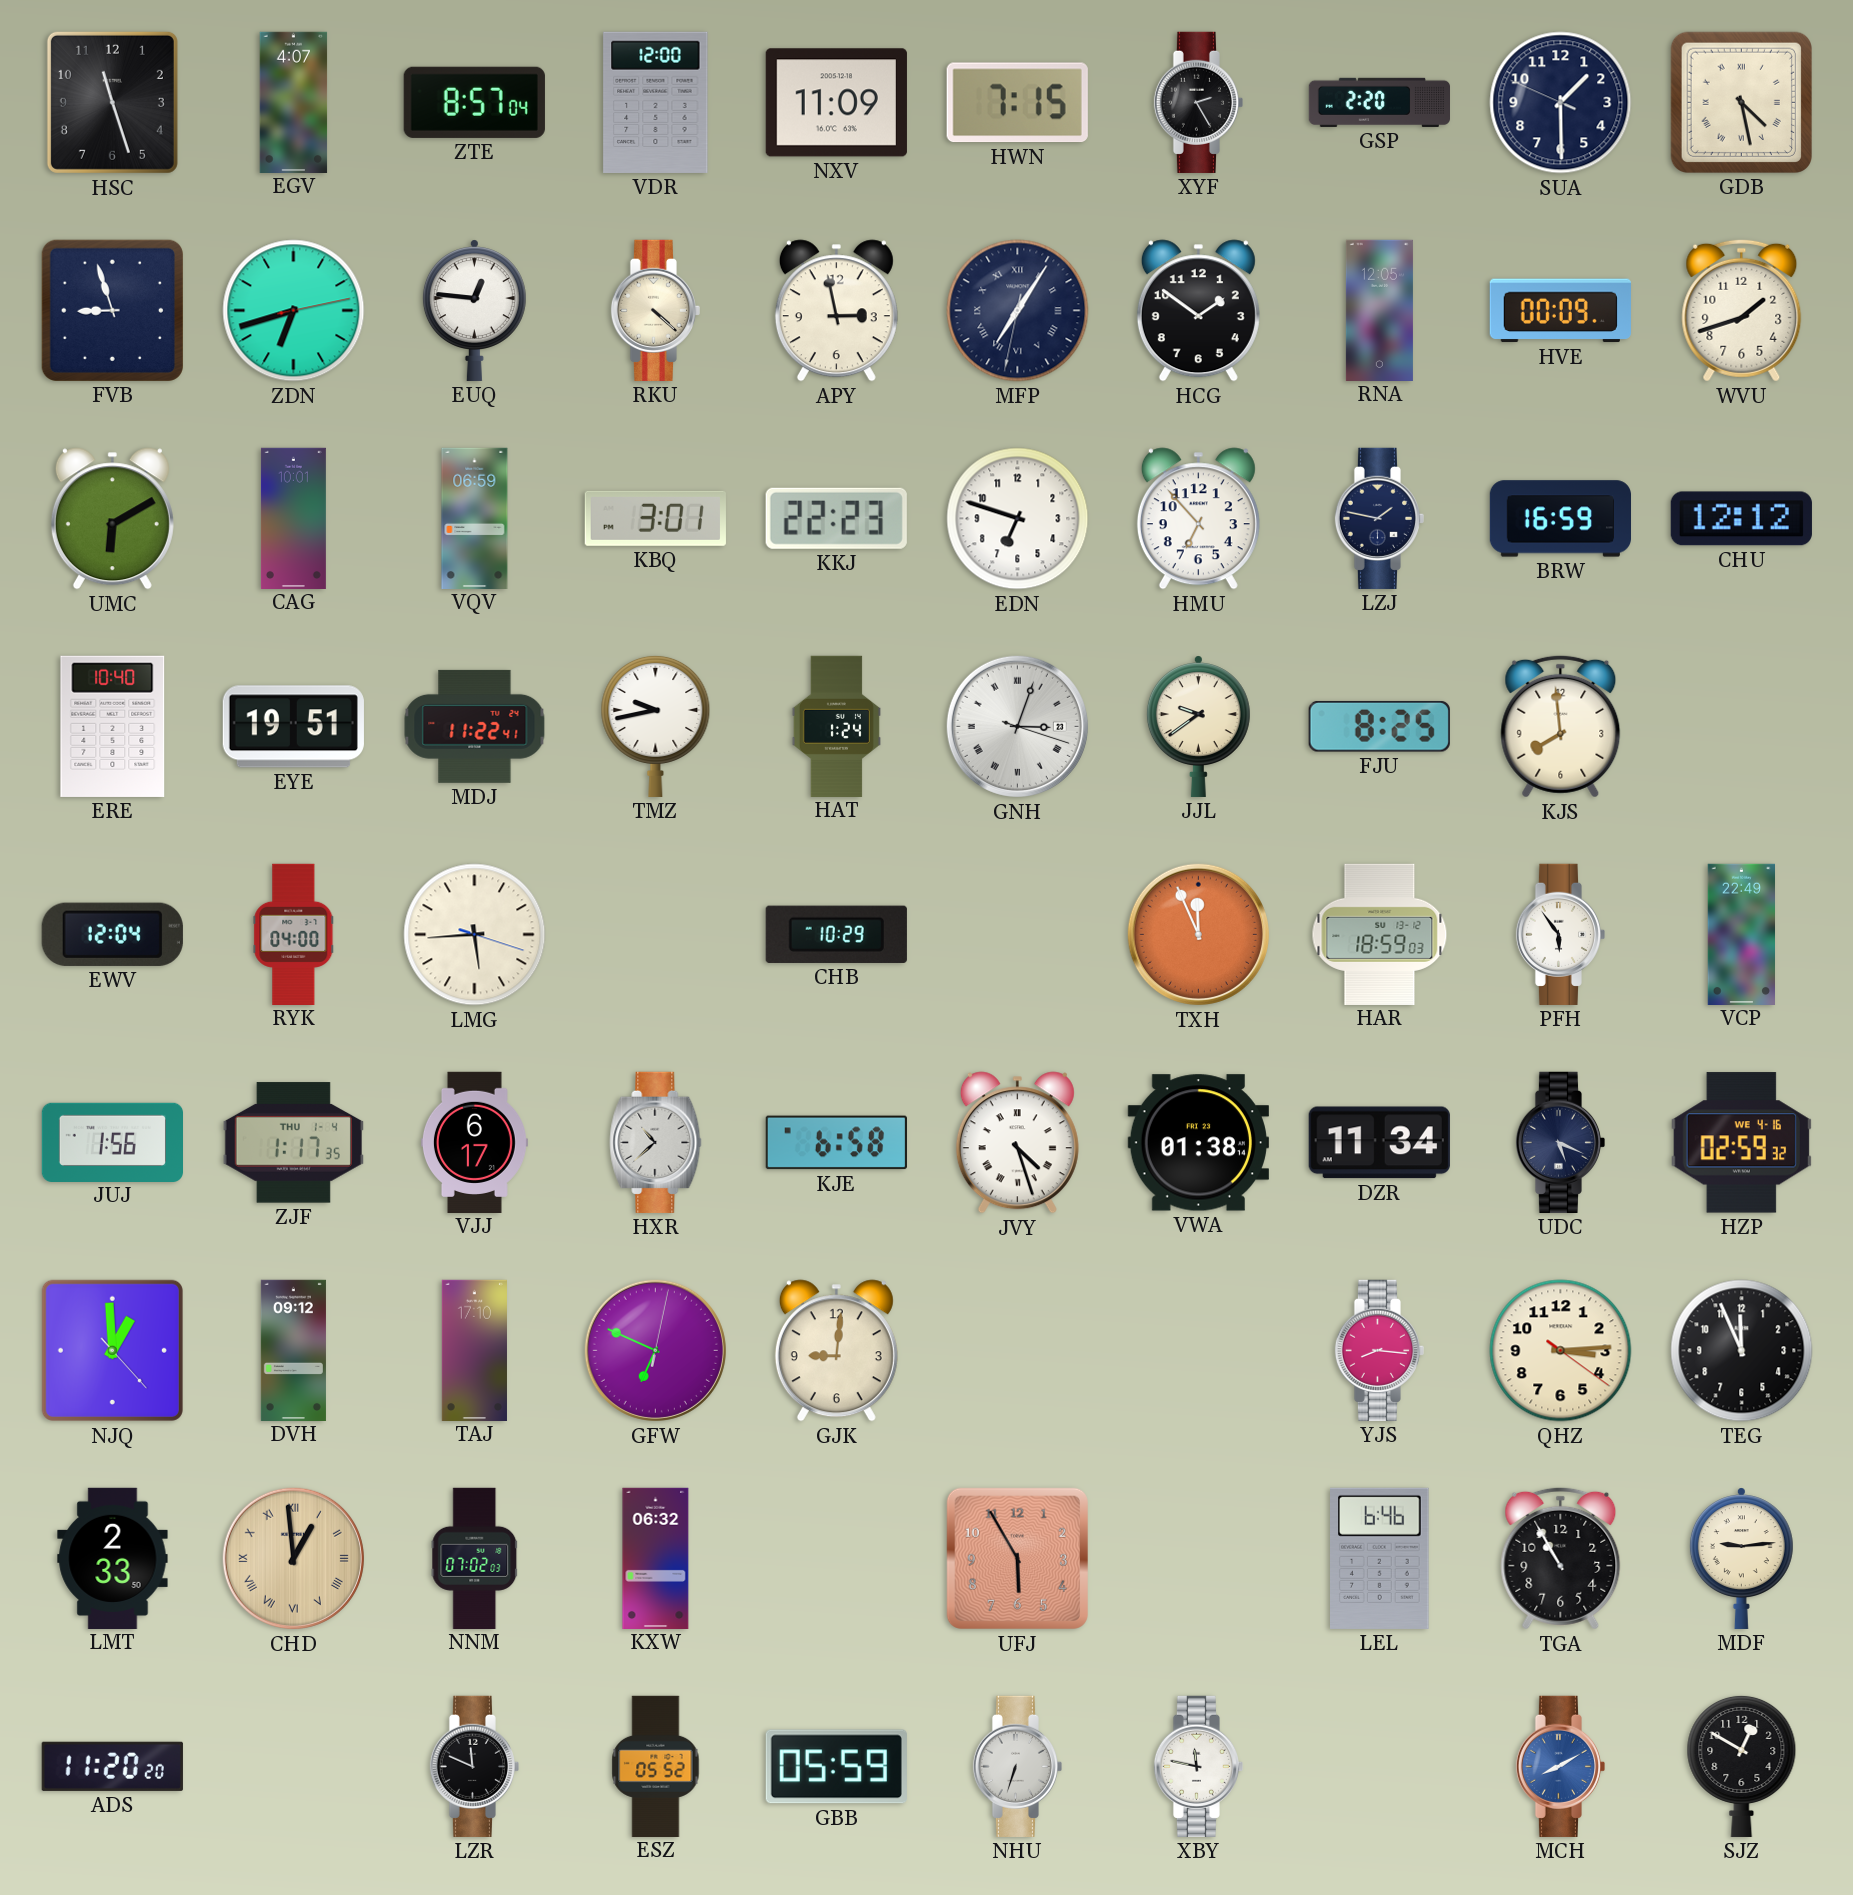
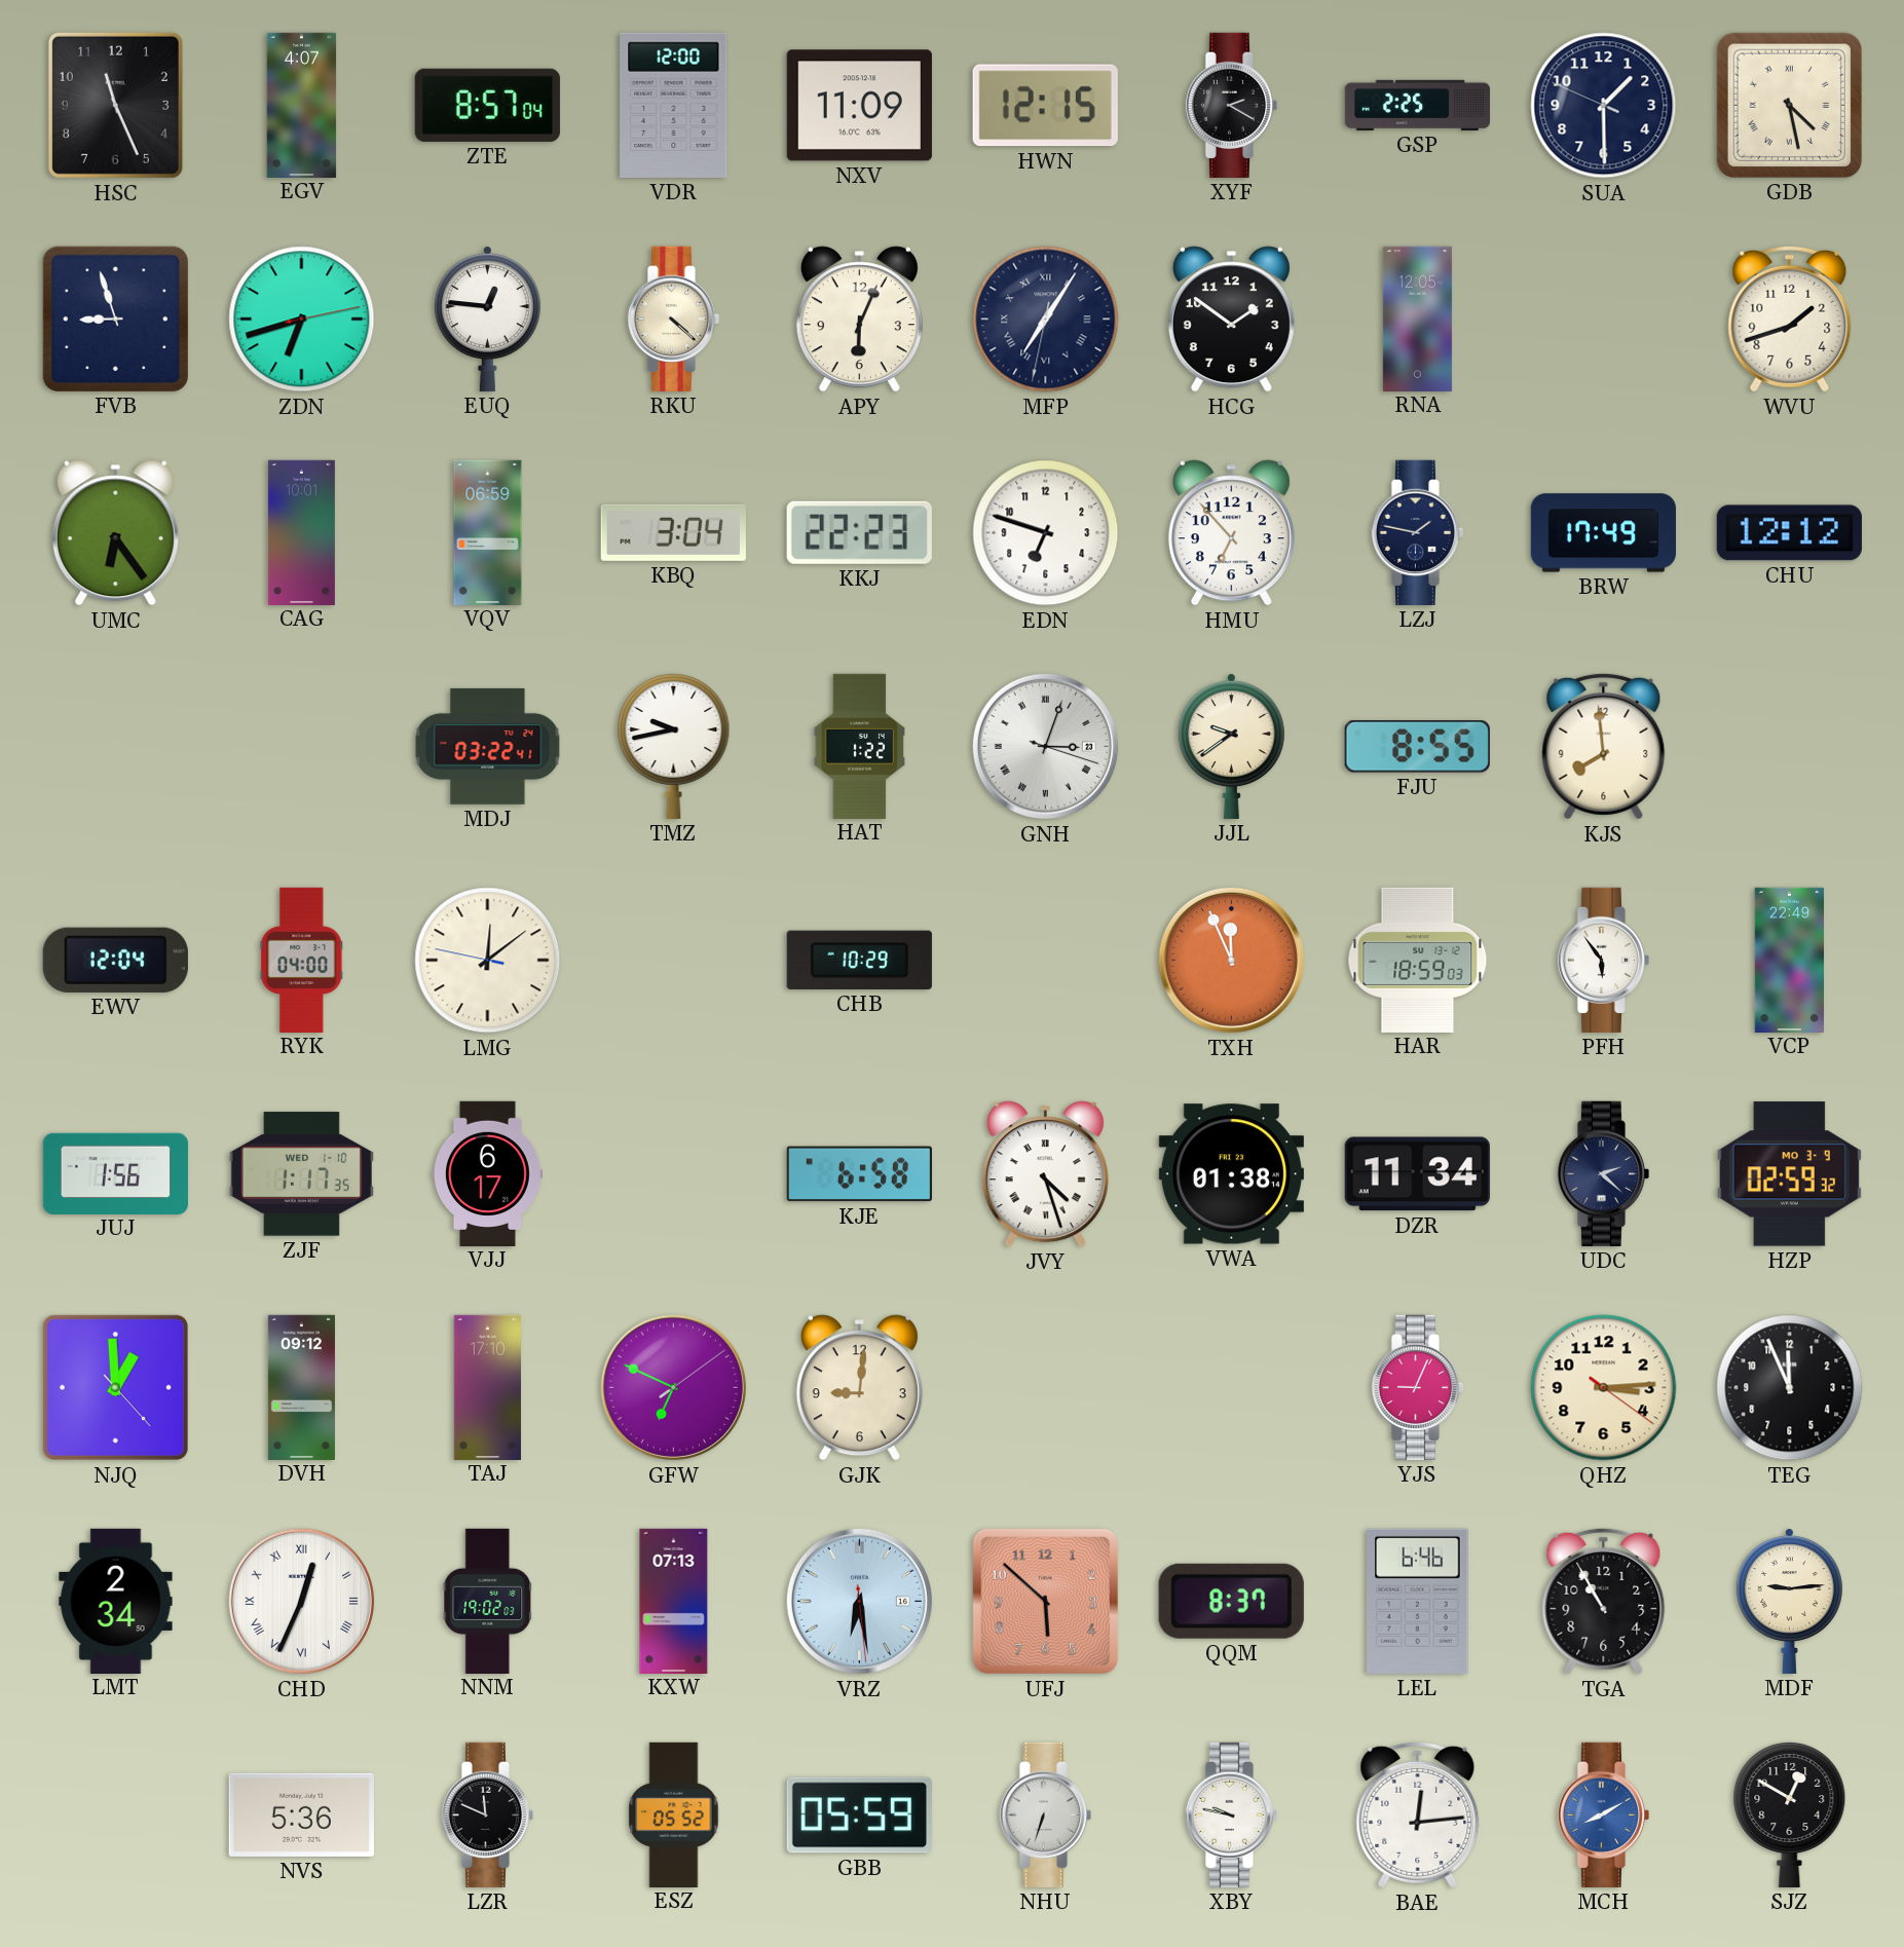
HSC: 11:27 -> 11:26 (115, 105)
HWN: 7:15 -> 12:15 (1045, 106)
XYF: 2:25 -> 2:20 (1231, 105)
GSP: 2:20 -> 2:25 (1417, 105)
APY: 2:58 -> 6:04 (859, 320)
HVE: 00:09 -> none (1560, 311)
UMC: 6:10 -> 6:24 (115, 533)
KBQ: 3:01 -> 3:04 (673, 532)
BRW: 16:59 -> 17:49 (1603, 533)
ERE: 10:40 -> none (113, 726)
EYE: 19:51 -> none (293, 727)
MDJ: 11:22 -> 03:22 (488, 746)
HAT: 1:24 -> 1:22 (859, 746)
FJU: 8:25 -> 8:55 (1417, 746)
LMG: 5:44 -> 12:08 (488, 961)
ZJF date: THU 1-4 -> WED 1-10 (301, 1174)
HXR: 10:38 -> none (656, 1142)
UDC: 5:19 -> 2:22 (1603, 1173)
HZP date: WE 4-16 -> MO 3-9 (1789, 1174)
GFW: 6:49:02 -> 6:49:09 (673, 1387)
YJS: 8:16 -> 9:04 (1417, 1387)
LMT: 2:33 -> 2:34 (116, 1601)
CHD: 12:59 -> 12:34 (301, 1601)
CHD dial: champagne -> white (301, 1601)
NNM: 07:02 -> 19:02 (488, 1601)
KXW: 06:32 -> 07:13 (674, 1601)
VRZ: none -> 6:28 (859, 1601)
UFJ: 5:55 -> 5:52 (1045, 1601)
QQM: none -> 8:37 (1231, 1601)
ADS: 11:20 -> none (112, 1766)
NVS: none -> 5:36 (301, 1814)
XBY: 11:47 -> 9:47 (1231, 1814)
BAE: none -> 12:14 (1418, 1814)
